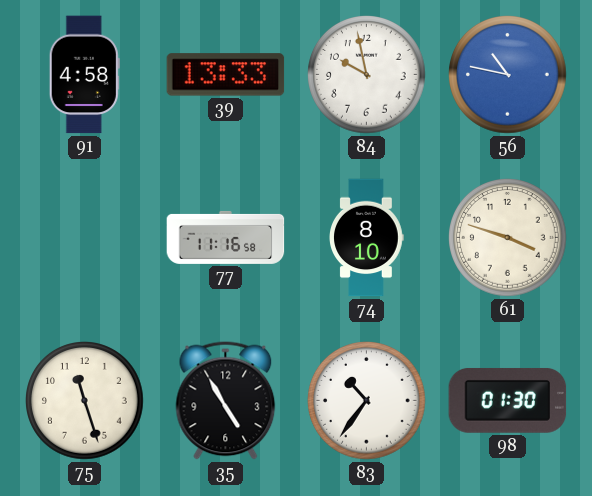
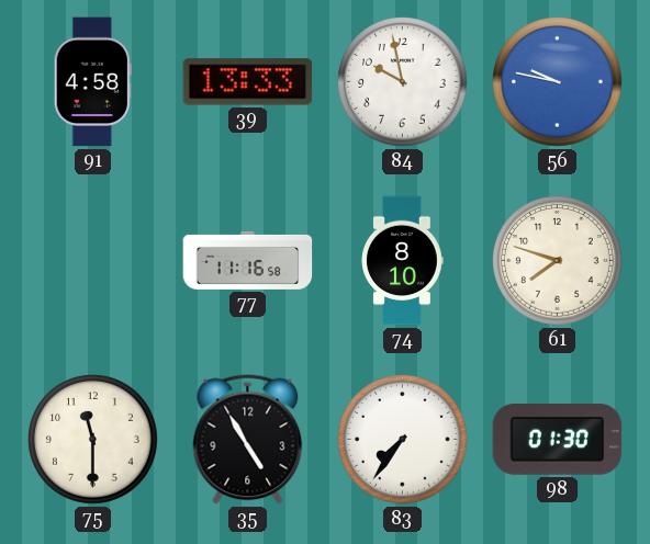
56: 10:47 -> 9:47 (558, 82)
61: 3:48 -> 7:48 (558, 261)
75: 11:27 -> 11:30 (93, 440)
83: 10:36 -> 7:36 (403, 440)
